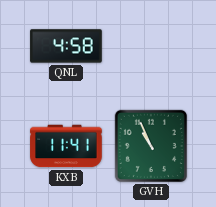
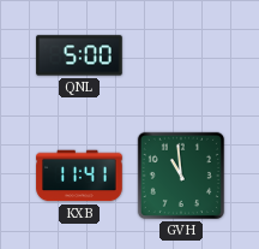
QNL: 4:58 -> 5:00 (79, 55)
GVH: 10:56 -> 10:59 (181, 176)
